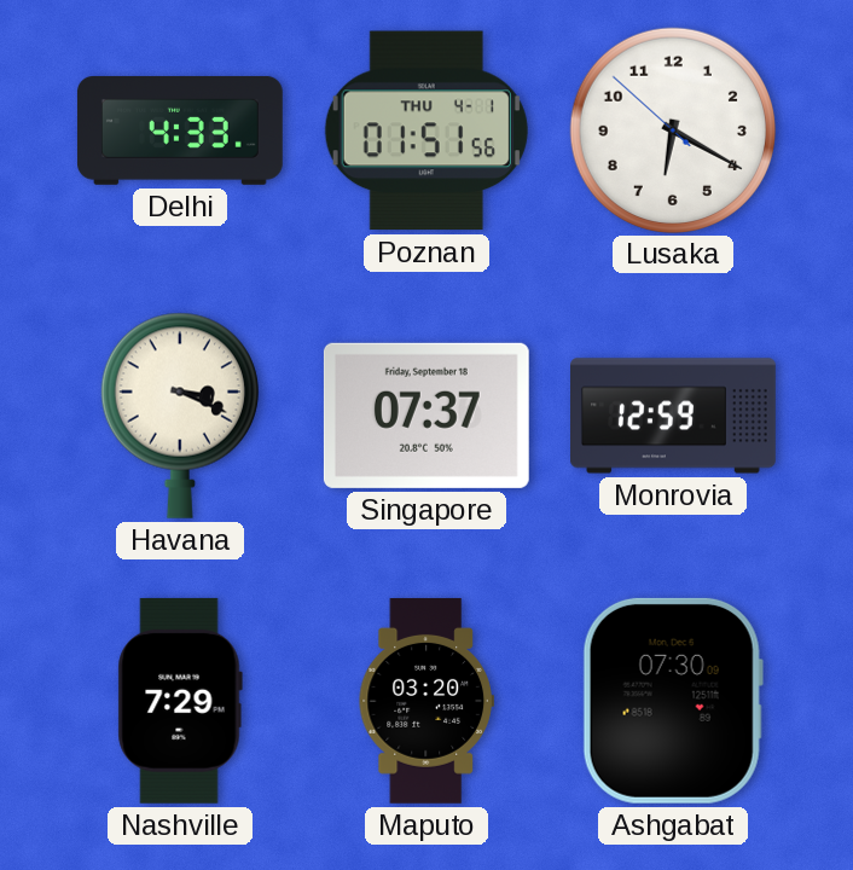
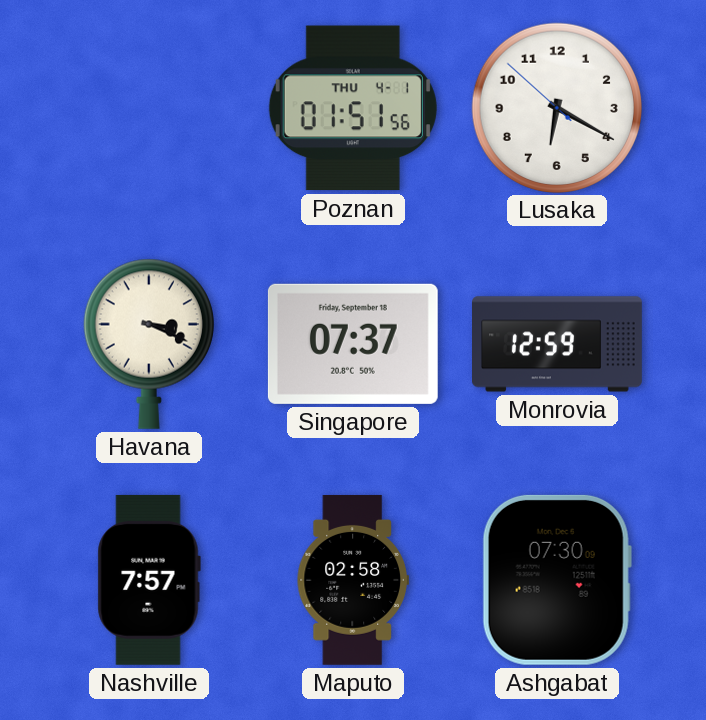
Delhi: 4:33 -> none (180, 130)
Nashville: 7:29 -> 7:57 (149, 580)
Maputo: 03:20 -> 02:58 (353, 580)
